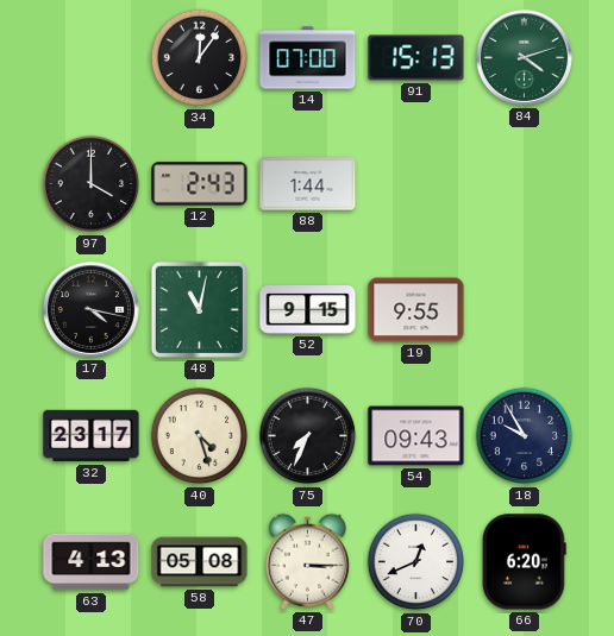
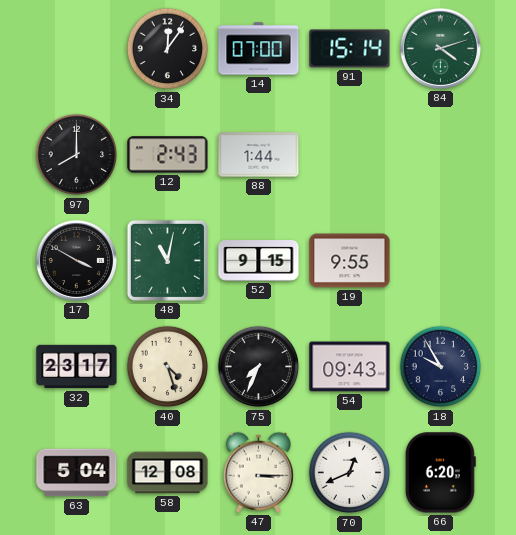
91: 15:13 -> 15:14 (350, 49)
97: 4:00 -> 8:00 (77, 155)
17: 4:17 -> 3:50 (76, 260)
63: 4:13 -> 5:04 (77, 473)
58: 05:08 -> 12:08 (168, 473)
